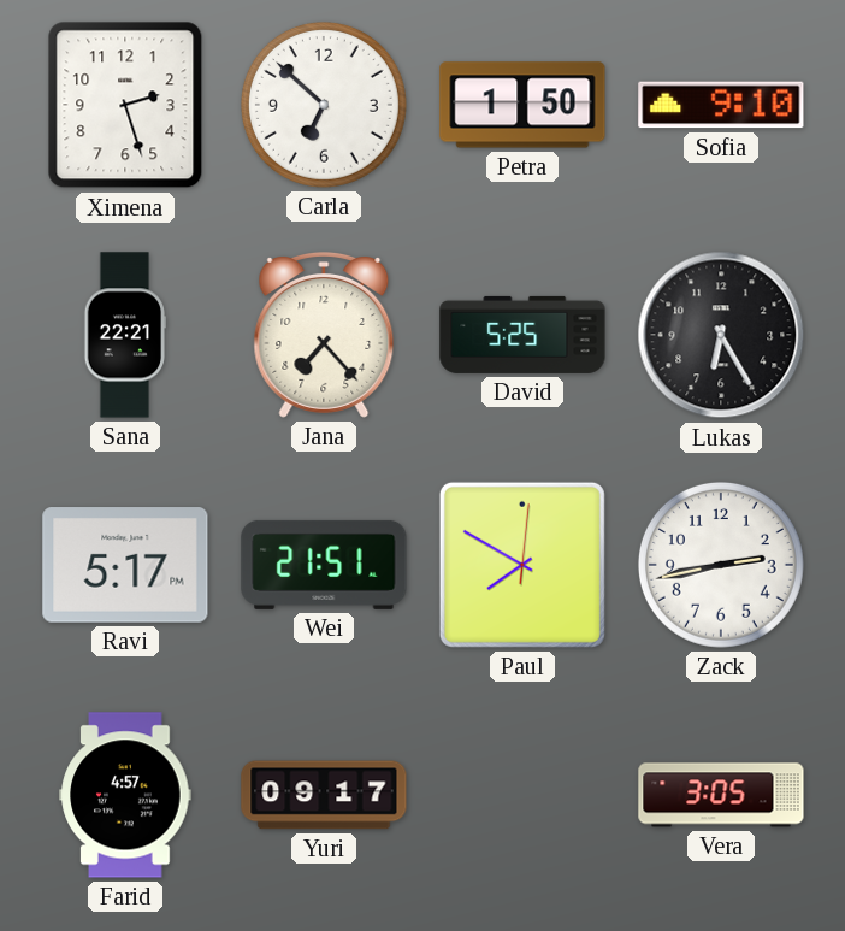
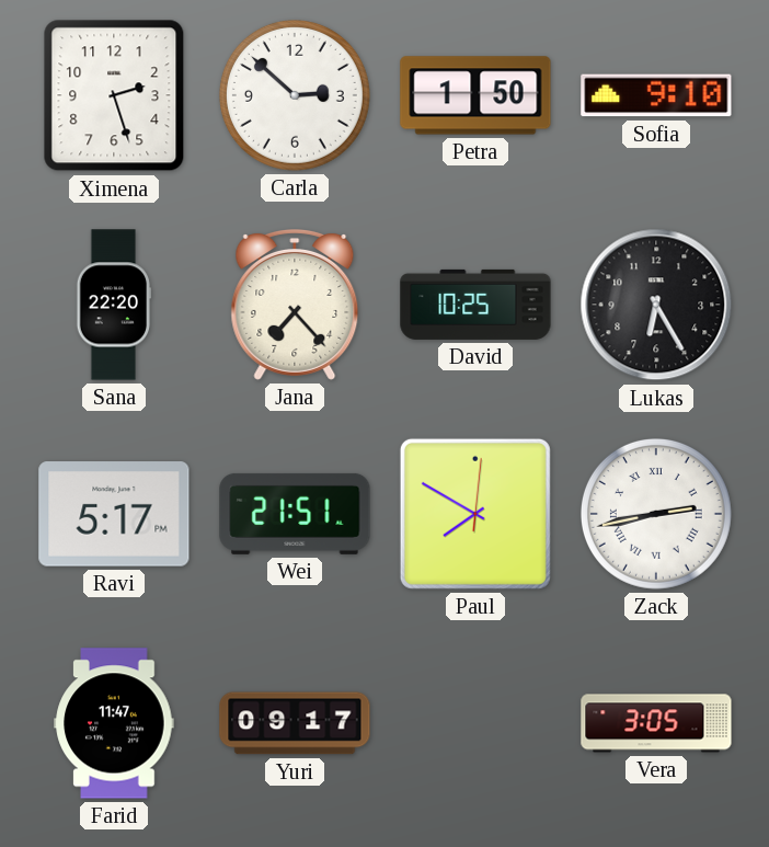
Carla: 6:52 -> 2:52 (295, 95)
Sana: 22:21 -> 22:20 (114, 305)
David: 5:25 -> 10:25 (475, 305)
Zack numerals: Arabic -> Roman (656, 514)
Farid: 4:57 -> 11:47 (114, 723)
